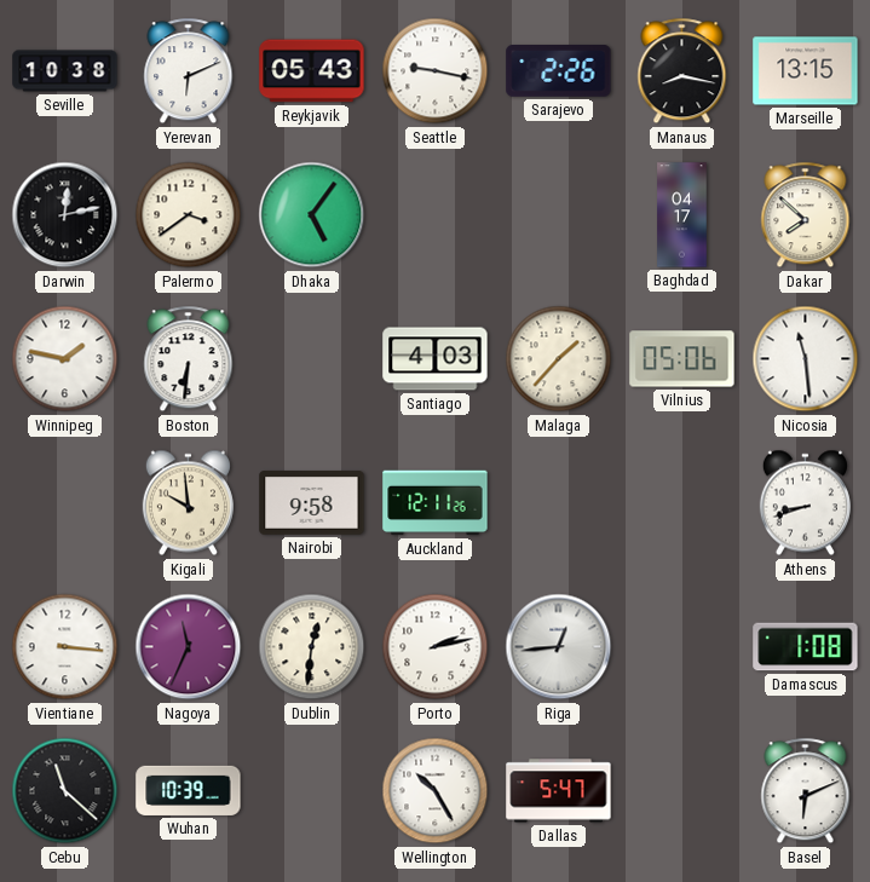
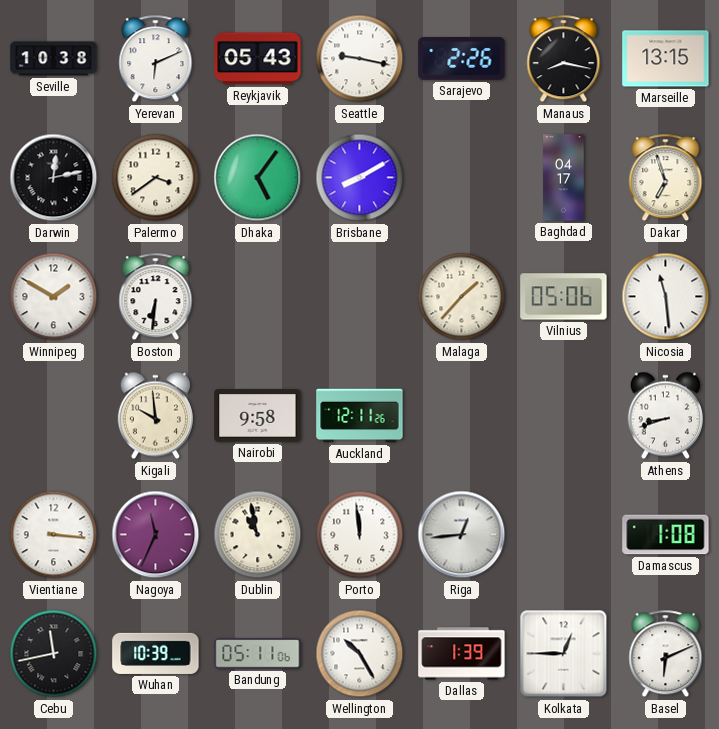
Brisbane: none -> 8:10 (360, 178)
Dakar: 7:52 -> 6:57 (666, 178)
Winnipeg: 1:47 -> 1:50 (54, 297)
Santiago: 4:03 -> none (436, 359)
Dublin: 12:31 -> 10:58 (258, 535)
Porto: 2:13 -> 11:59 (360, 535)
Cebu: 11:22 -> 11:43 (54, 654)
Bandung: none -> 05:11 (258, 654)
Dallas: 5:47 -> 1:39 (462, 654)
Kolkata: none -> 12:45 (564, 654)
